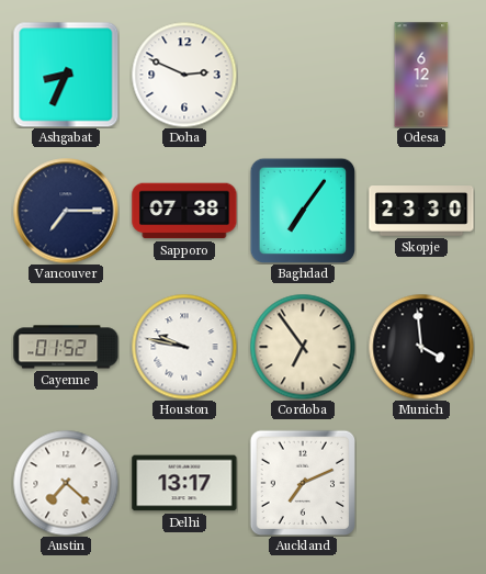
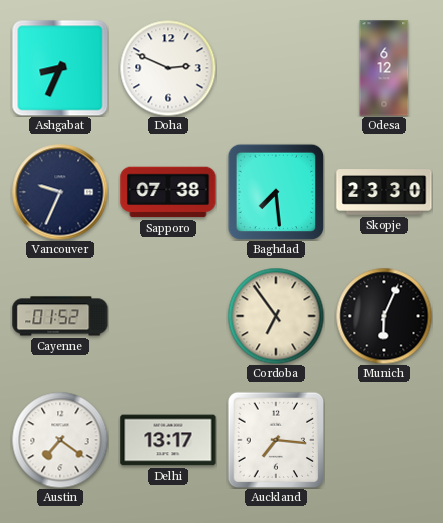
Vancouver: 7:15 -> 9:34 (60, 192)
Baghdad: 7:06 -> 7:29 (276, 192)
Houston: 9:47 -> none (184, 347)
Munich: 3:59 -> 6:04 (384, 316)
Austin: 7:22 -> 7:21 (60, 440)
Auckland: 7:11 -> 7:16 (276, 440)
